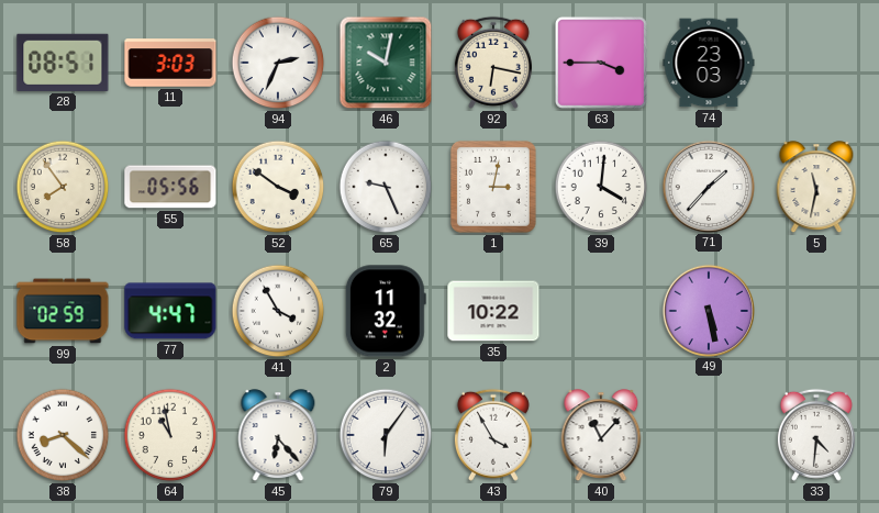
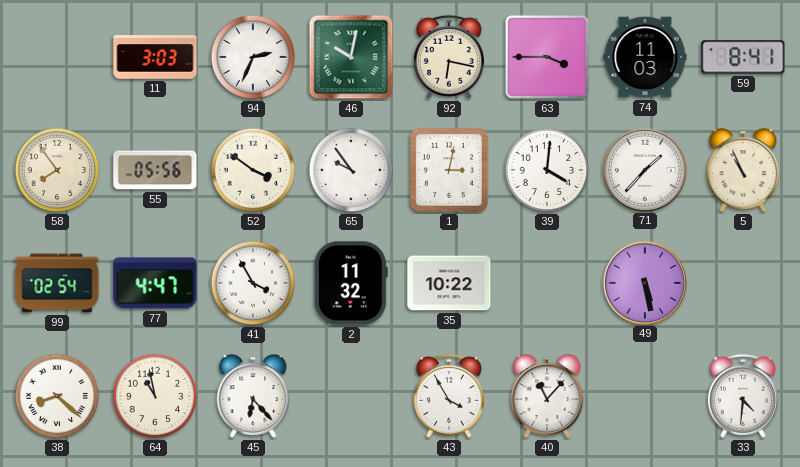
28: 08:51 -> none (63, 63)
74: 23:03 -> 11:03 (645, 57)
59: none -> 8:41 (743, 57)
65: 9:26 -> 9:54 (351, 170)
5: 11:32 -> 10:56 (743, 171)
99: 02:59 -> 02:54 (57, 283)
79: 6:06 -> none (386, 435)
